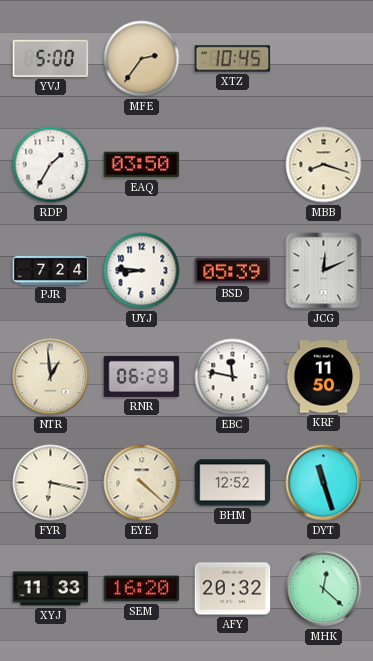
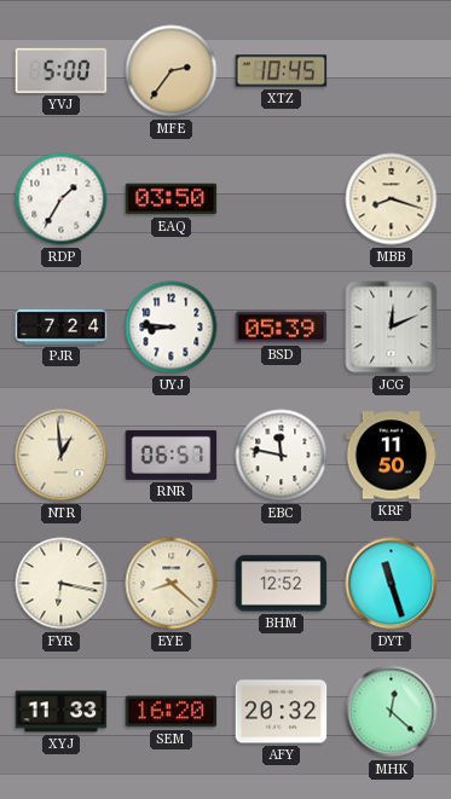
RNR: 06:29 -> 06:57 (172, 454)
EYE: 4:22 -> 8:22 (172, 584)
